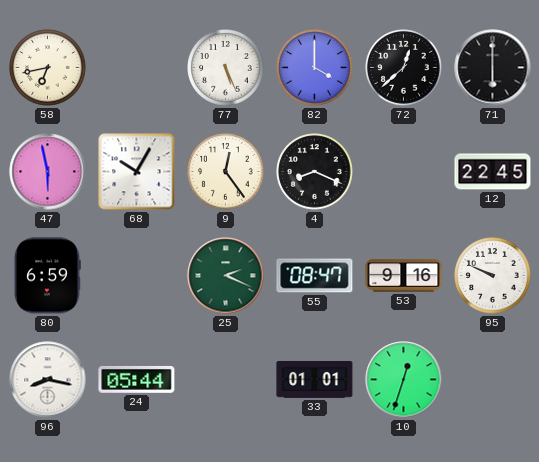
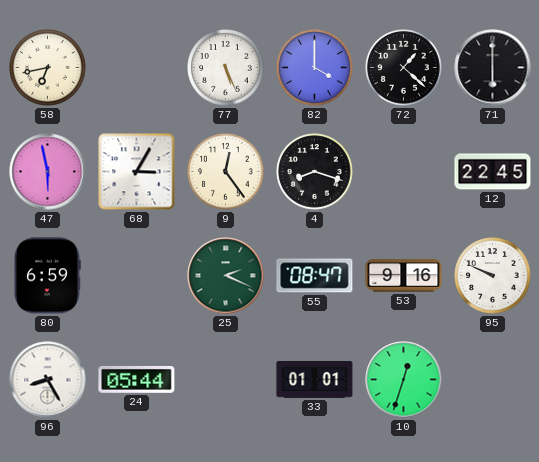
72: 12:38 -> 1:22 (404, 68)
68: 10:05 -> 3:05 (137, 172)
4: 8:19 -> 8:18 (315, 172)
96: 8:17 -> 8:25 (48, 380)
